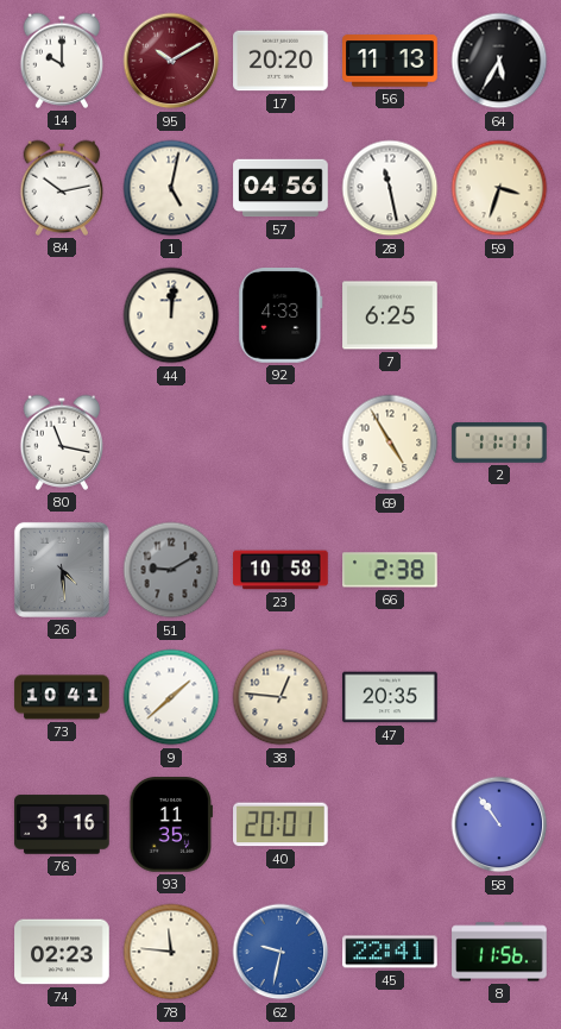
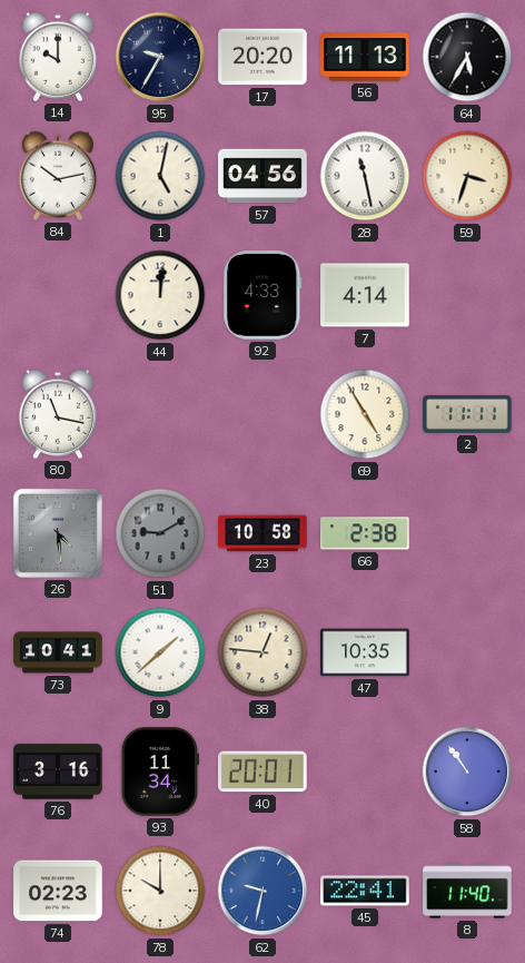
95: 10:10 -> 9:35 (160, 57)
95 dial: burgundy -> navy (160, 57)
7: 6:25 -> 4:14 (365, 295)
47: 20:35 -> 10:35 (365, 652)
93: 11:35 -> 11:34 (159, 772)
78: 11:46 -> 10:00 (160, 891)
8: 11:56 -> 11:40 (467, 891)
